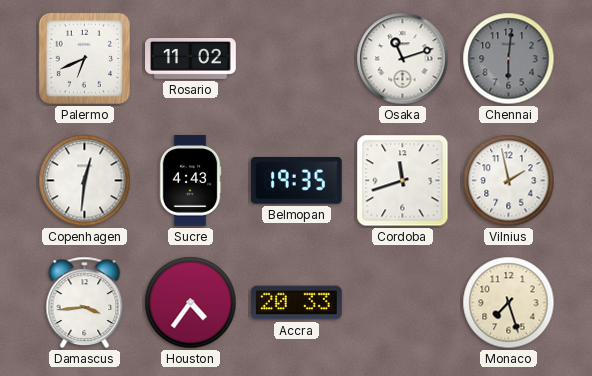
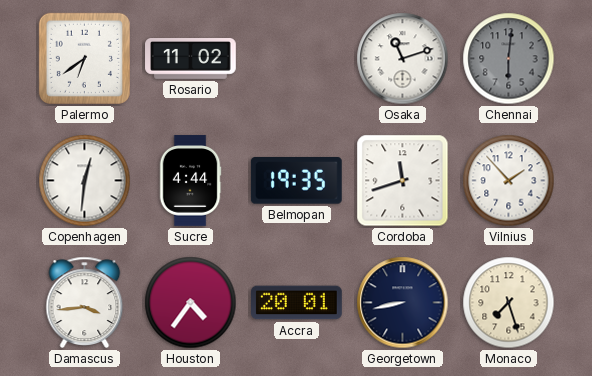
Palermo: 6:41 -> 6:39 (84, 58)
Sucre: 4:43 -> 4:44 (190, 181)
Vilnius: 1:58 -> 1:53 (509, 181)
Accra: 20:33 -> 20:01 (297, 303)
Georgetown: none -> 8:43 (403, 303)
